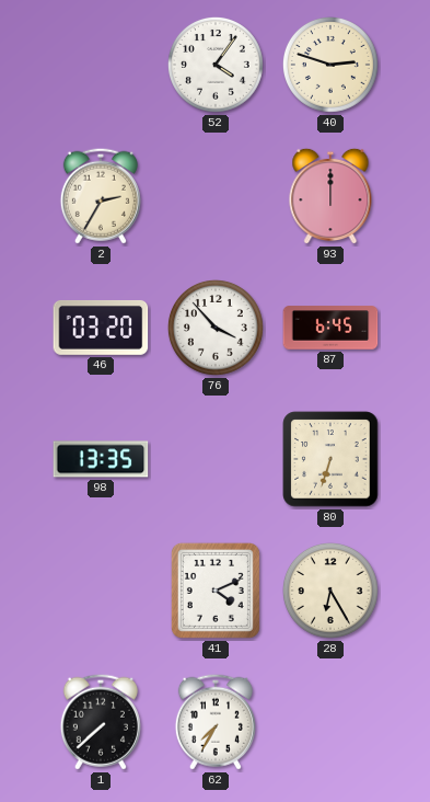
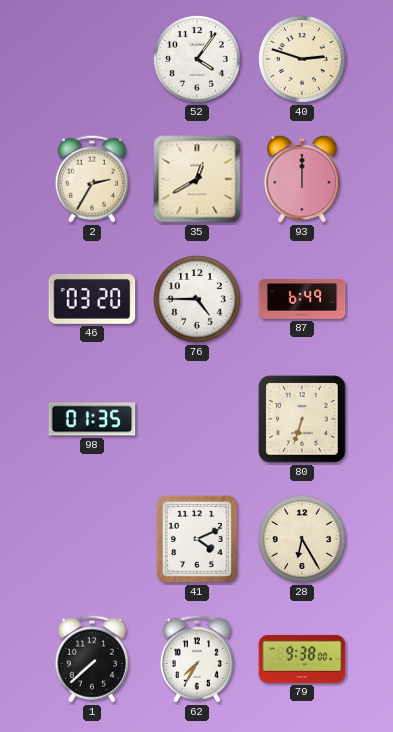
35: none -> 12:40 (197, 179)
76: 3:53 -> 4:45 (197, 299)
87: 6:45 -> 6:49 (302, 299)
98: 13:35 -> 01:35 (92, 419)
79: none -> 9:38 (302, 659)
